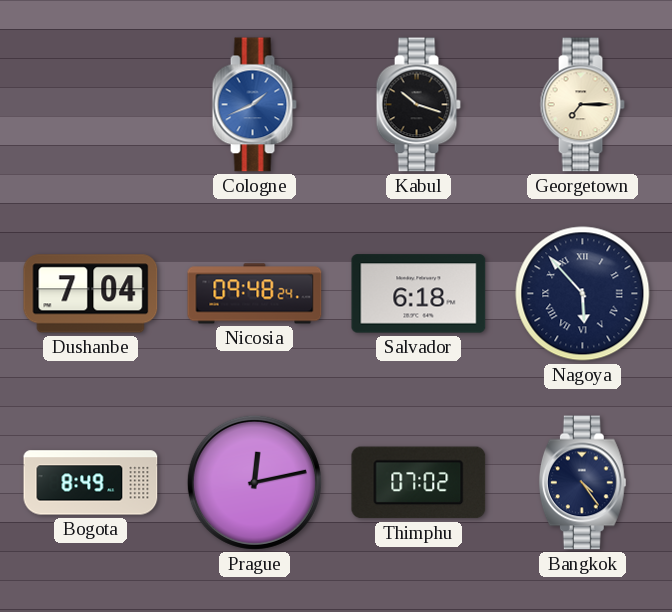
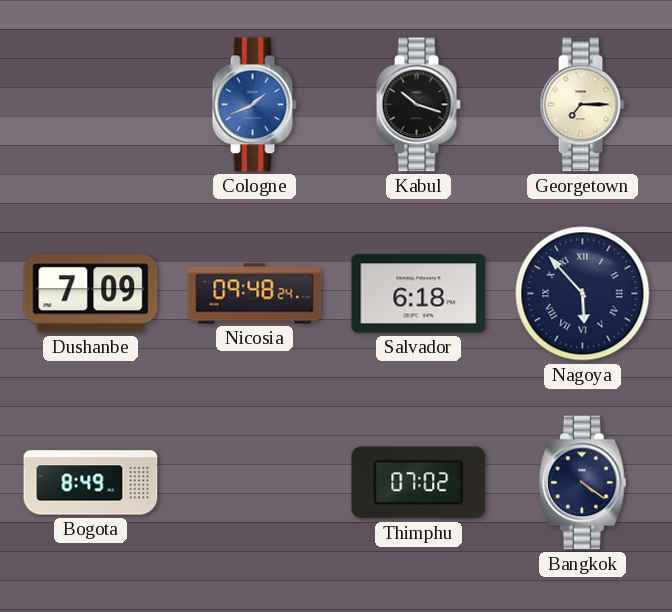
Dushanbe: 7:04 -> 7:09 (91, 294)
Prague: 12:13 -> none (254, 482)
Bangkok: 4:24 -> 4:21 (582, 483)
